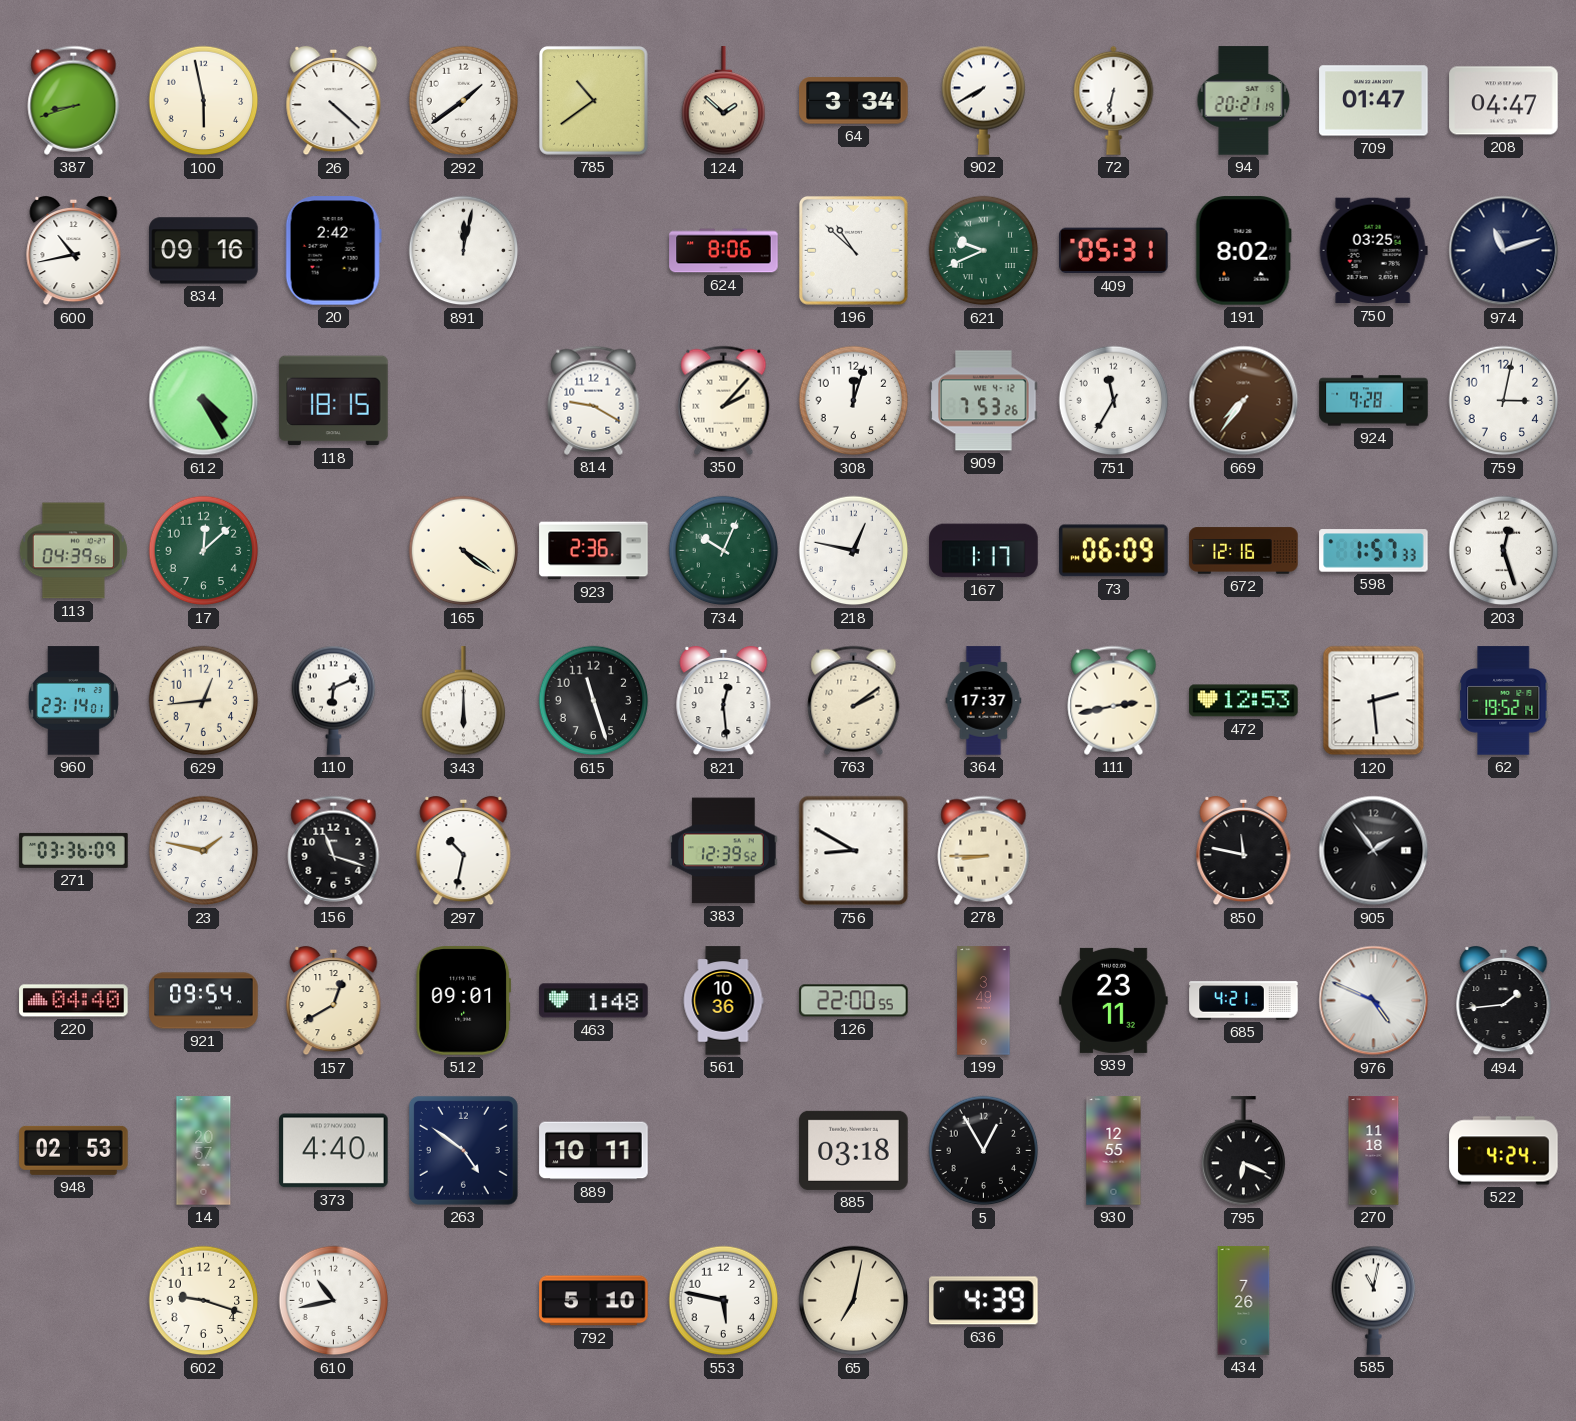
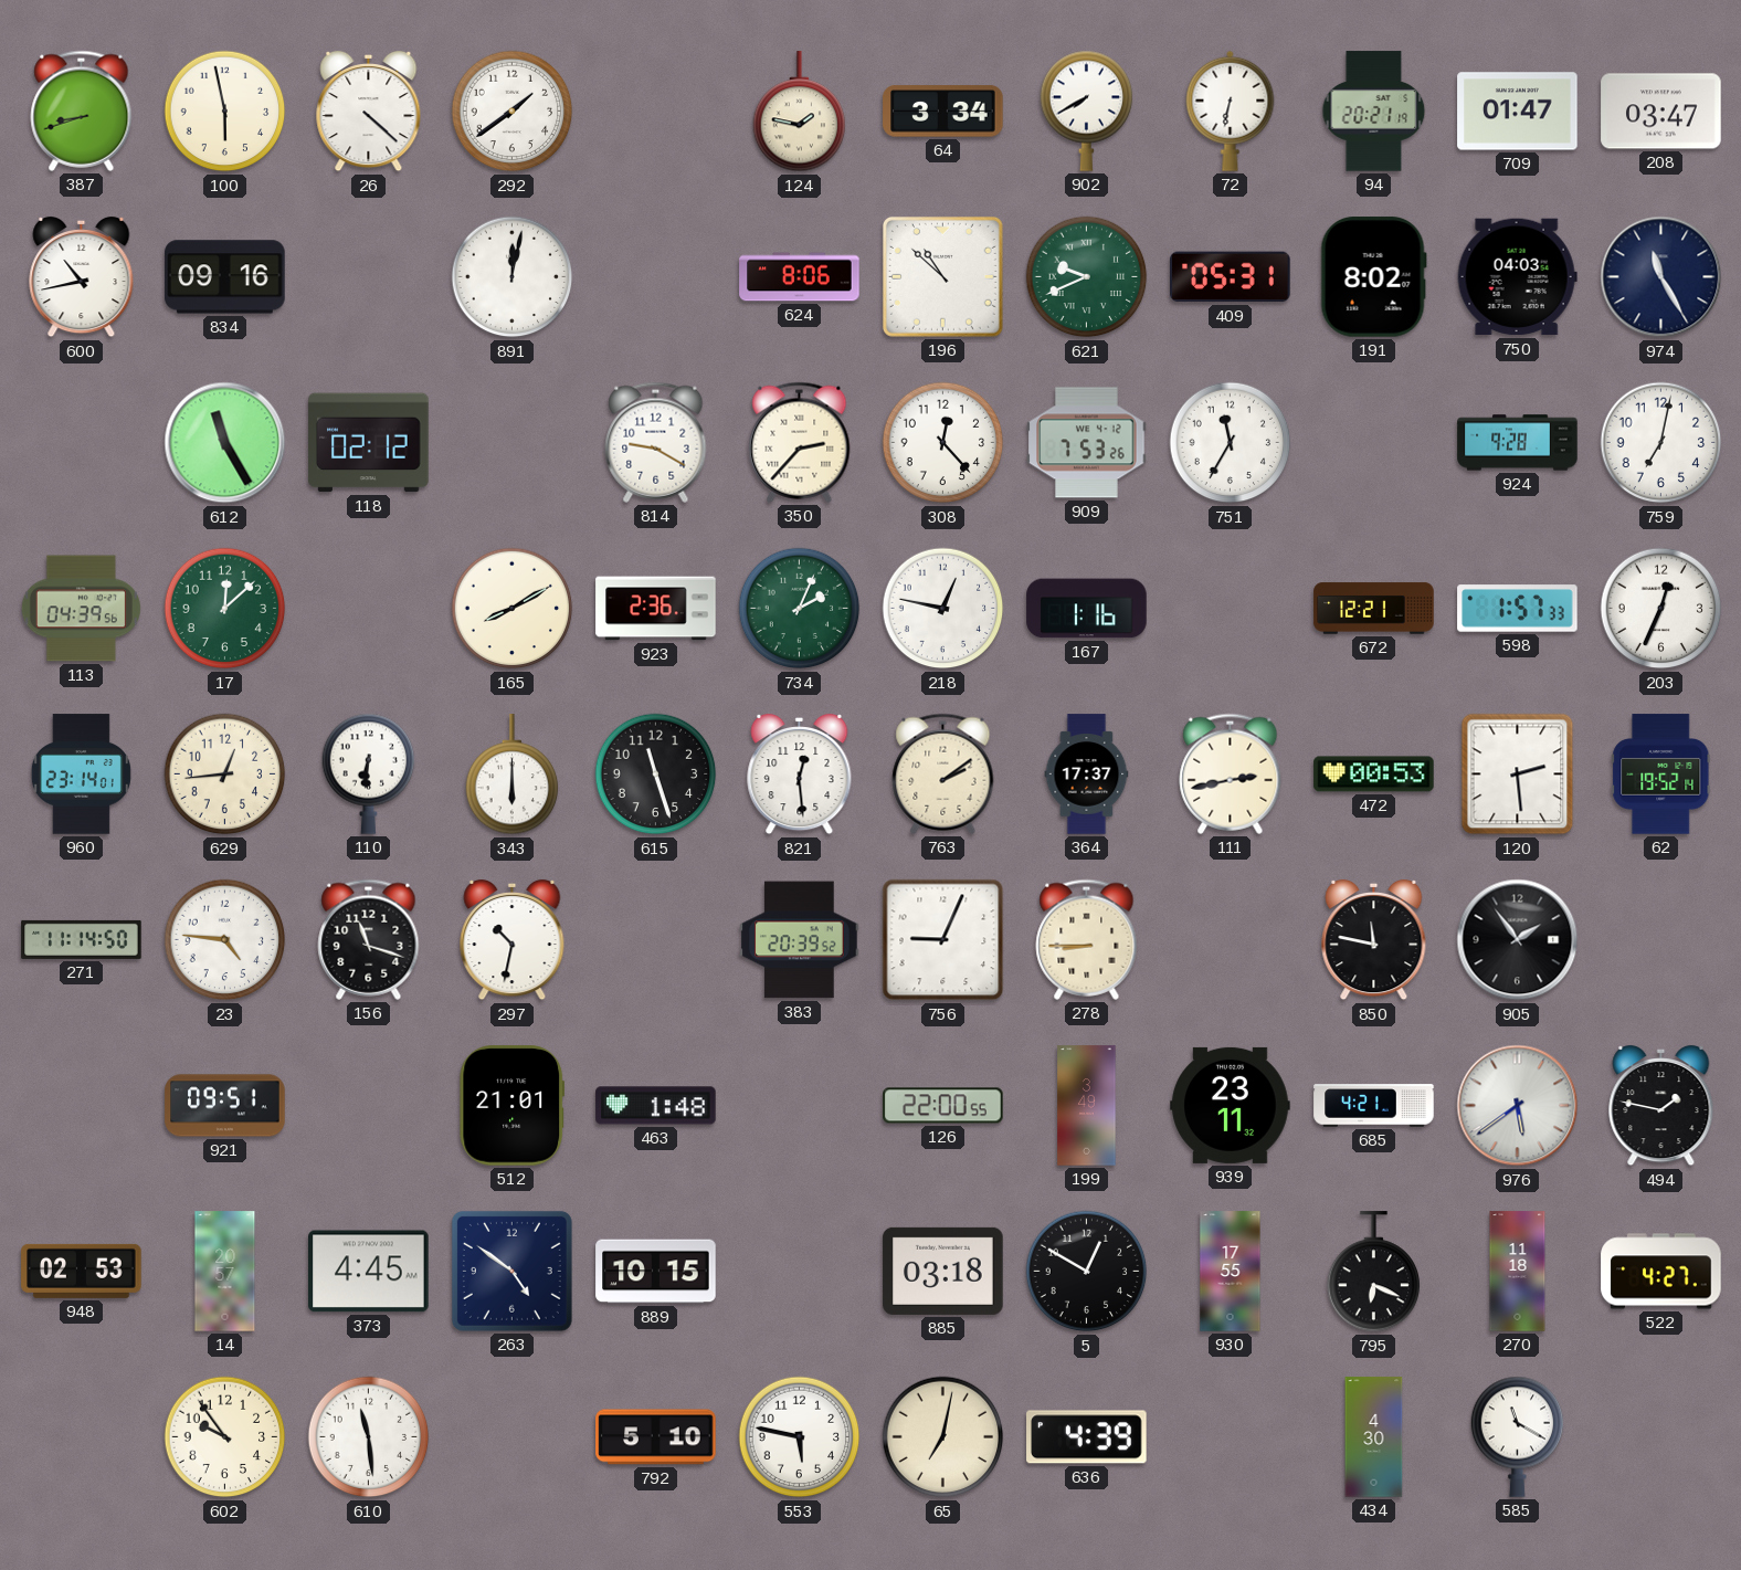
785: 10:39 -> none (593, 100)
124: 1:52 -> 1:47 (800, 112)
208: 04:47 -> 03:47 (1661, 112)
20: 2:42 -> none (333, 251)
750: 03:25 -> 04:03 (1517, 277)
974: 11:12 -> 11:25 (1661, 277)
612: 4:25 -> 11:25 (225, 443)
118: 18:15 -> 02:12 (369, 443)
350: 2:07 -> 2:37 (800, 442)
308: 12:03 -> 12:23 (943, 443)
669: 7:36 -> none (1244, 401)
759: 3:02 -> 7:02 (1661, 443)
165: 4:21 -> 8:10 (513, 609)
734: 10:04 -> 2:04 (800, 609)
167: 1:17 -> 1:16 (1087, 609)
73: 06:09 -> none (1114, 551)
672: 12:16 -> 12:21 (1374, 609)
203: 12:27 -> 12:34 (1661, 609)
110: 6:11 -> 6:31 (369, 773)
472: 12:53 -> 00:53 (1374, 775)
271: 03:36 -> 11:14 (82, 939)
23: 1:47 -> 4:46 (225, 940)
383: 12:39 -> 20:39 (800, 940)
756: 8:50 -> 9:04 (943, 940)
220: 04:40 -> none (74, 1001)
921: 09:54 -> 09:51 (225, 1106)
157: 12:40 -> none (334, 1001)
512: 09:01 -> 21:01 (513, 1106)
561: 10:36 -> none (723, 1001)
976: 4:49 -> 5:39 (1518, 1106)
494: 1:44 -> 1:47 (1661, 1106)
373: 4:40 -> 4:45 (369, 1272)
889: 10:11 -> 10:15 (656, 1272)
5: 12:55 -> 12:50 (1087, 1272)
930: 12:55 -> 17:55 (1231, 1272)
522: 4:24 -> 4:27 (1661, 1272)
602: 9:18 -> 9:54 (225, 1437)
610: 10:43 -> 11:29 (369, 1437)
434: 7:26 -> 4:30 (1374, 1437)
585: 11:02 -> 11:20 (1518, 1436)
